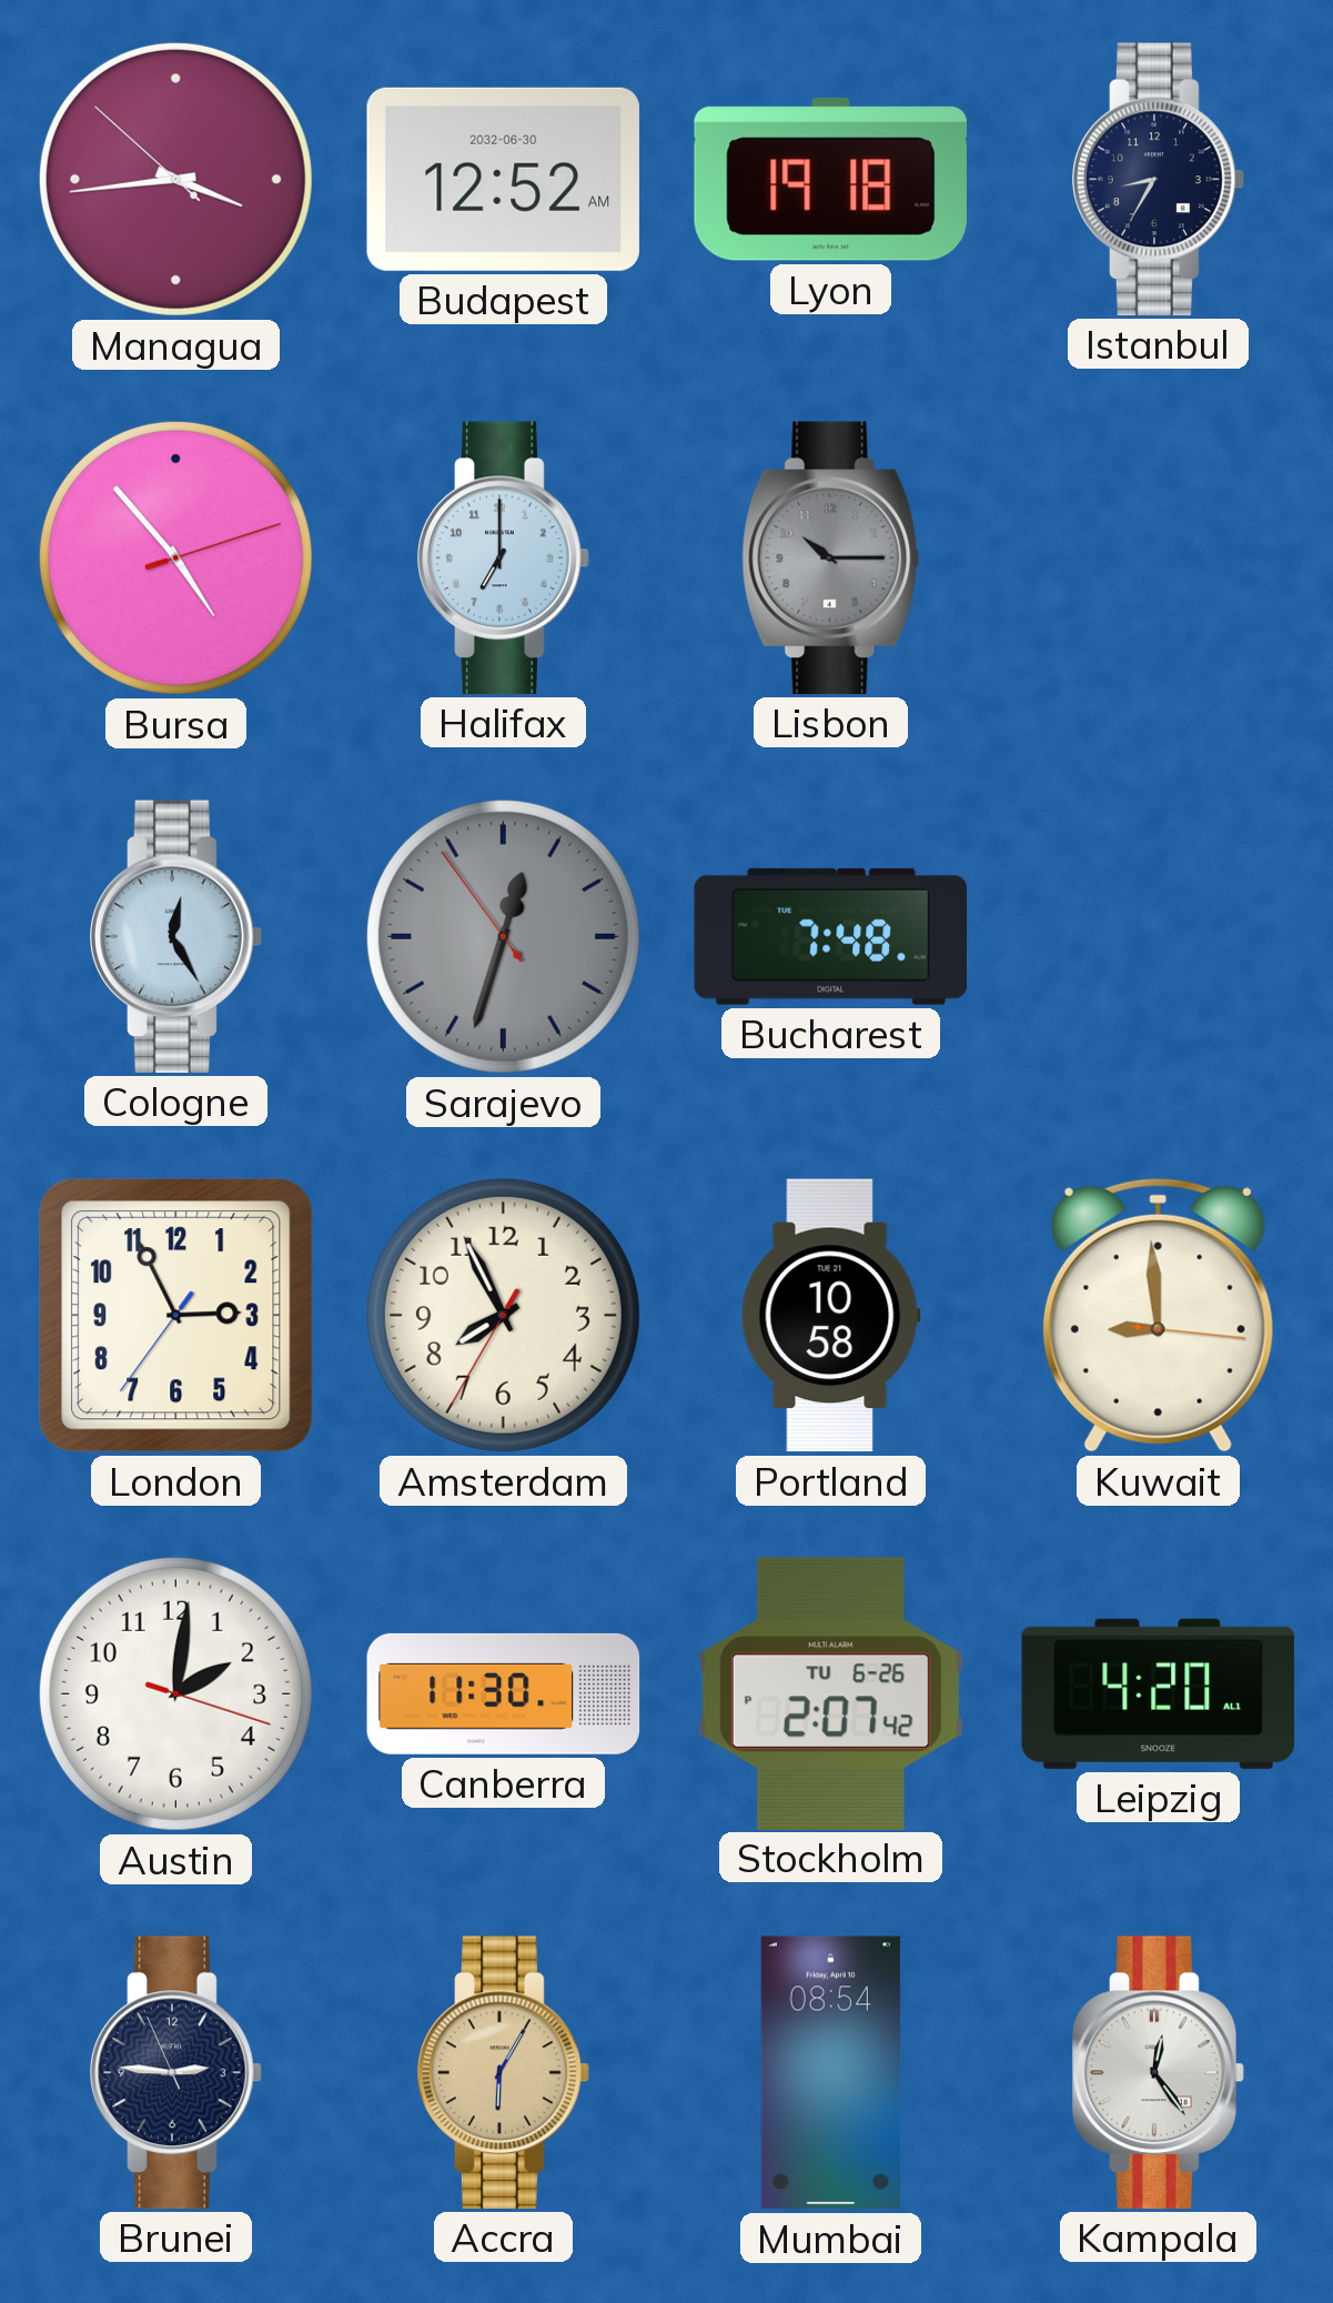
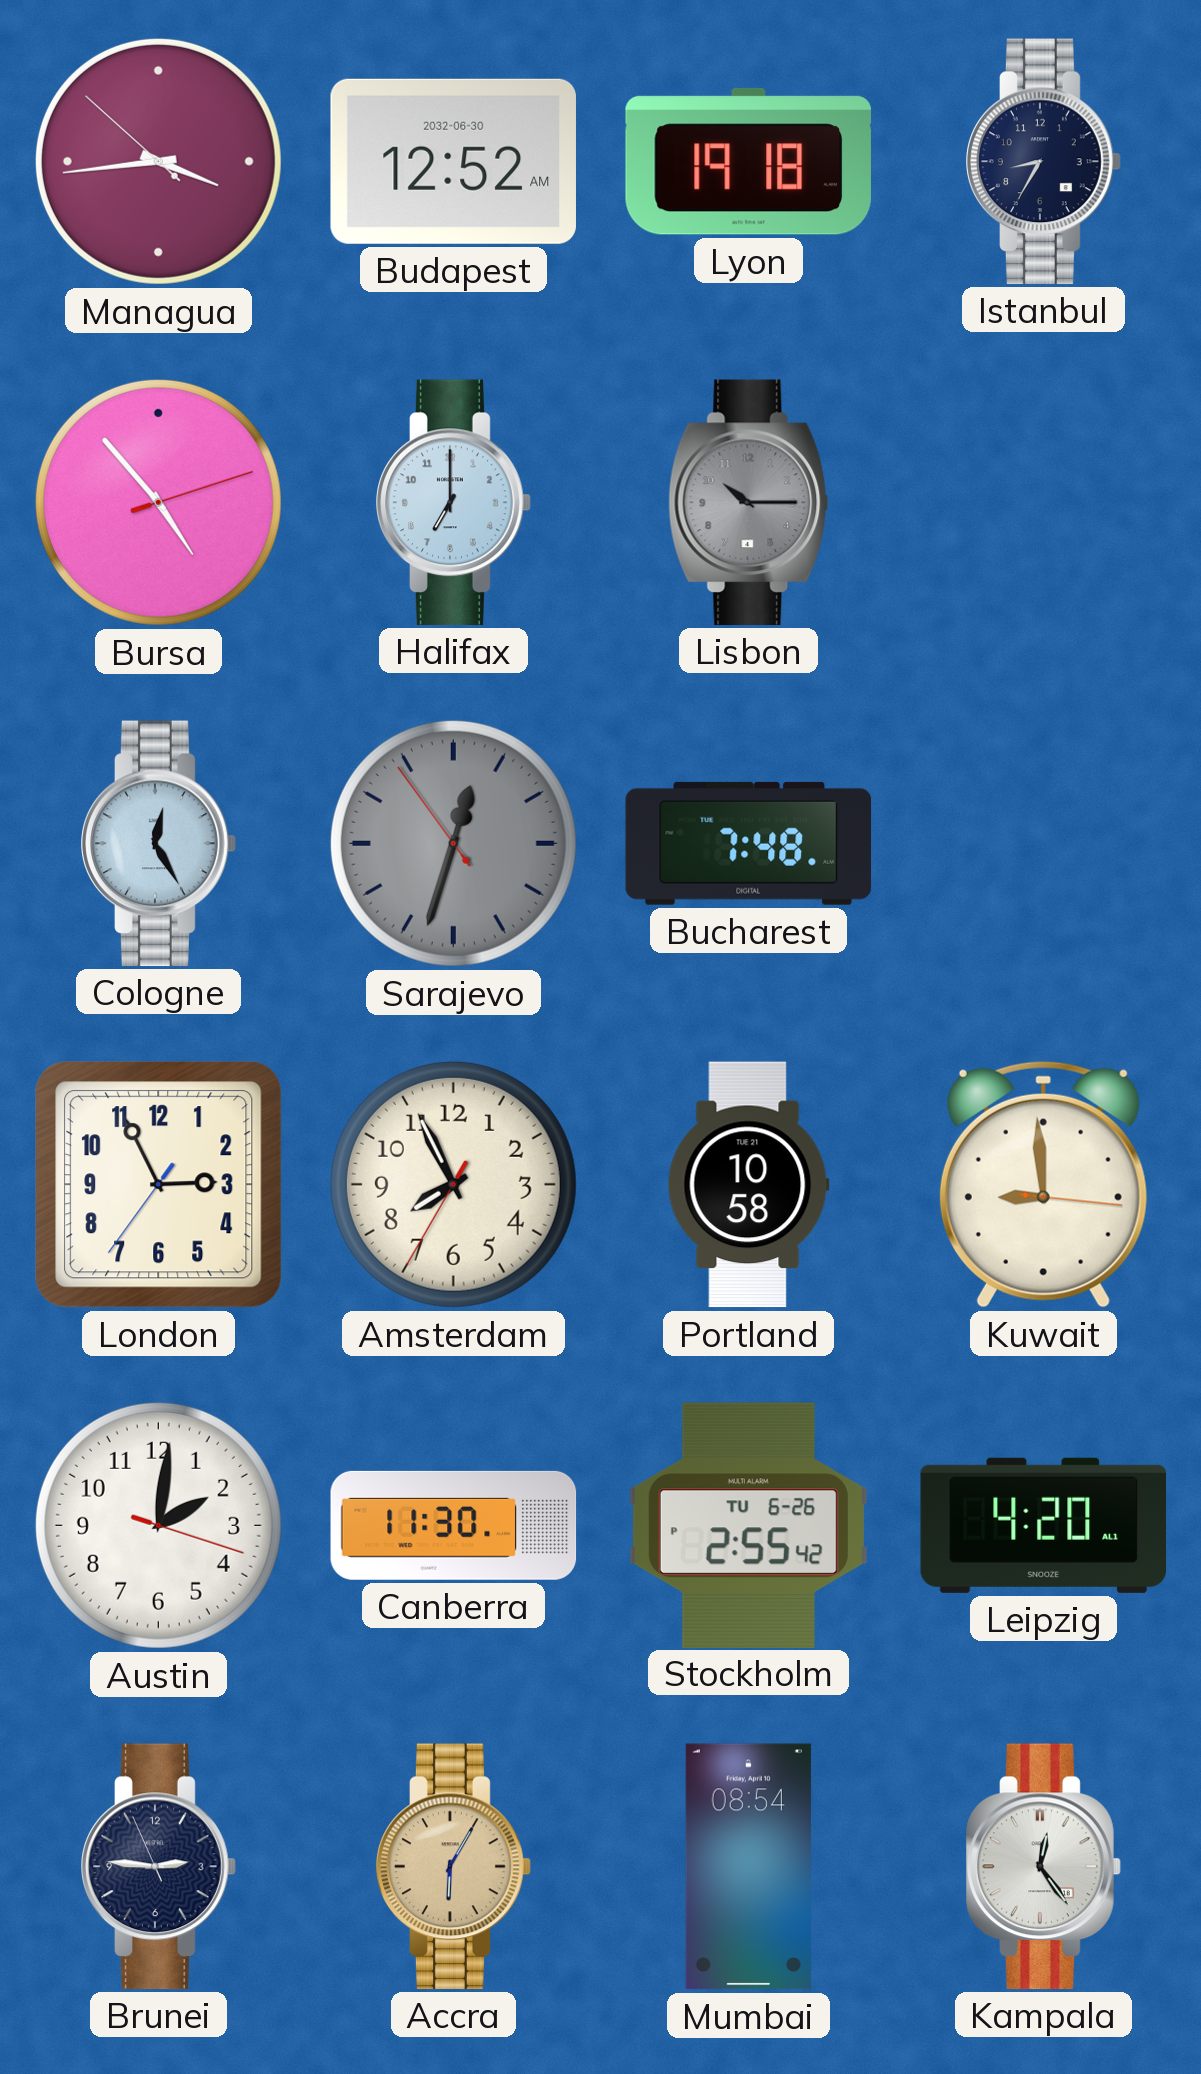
Stockholm: 2:07 -> 2:55 (748, 1525)
